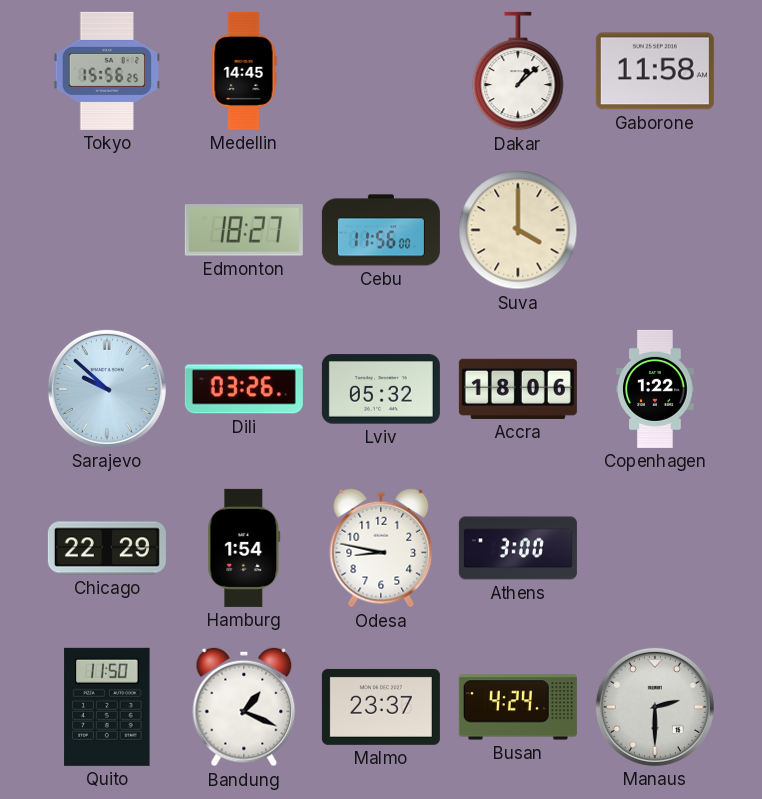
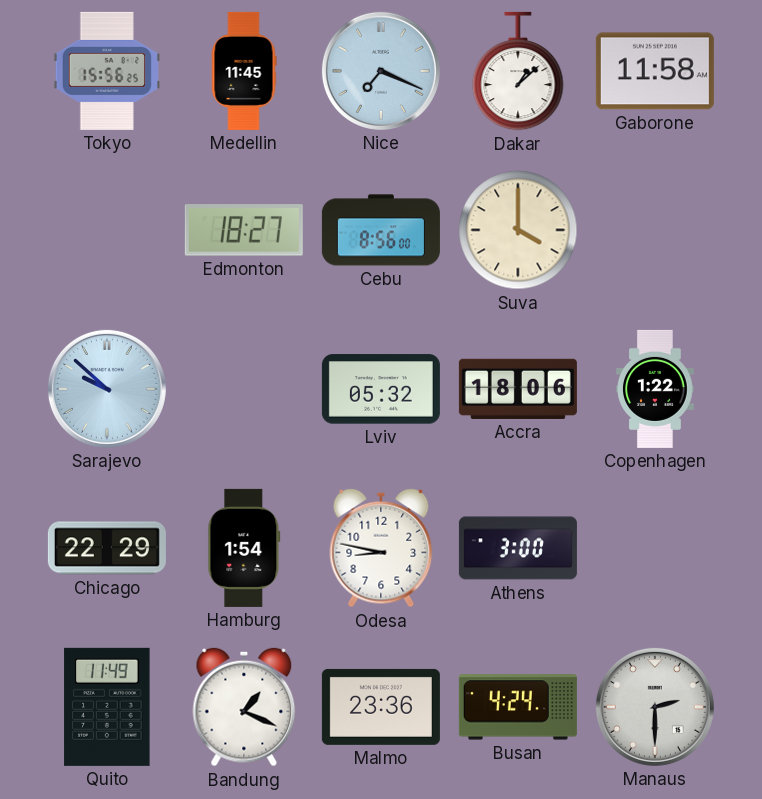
Medellin: 14:45 -> 11:45 (244, 71)
Nice: none -> 7:19 (381, 71)
Cebu: 11:56 -> 8:56 (381, 230)
Dili: 03:26 -> none (244, 389)
Quito: 11:50 -> 11:49 (107, 707)
Malmo: 23:37 -> 23:36 (381, 707)
